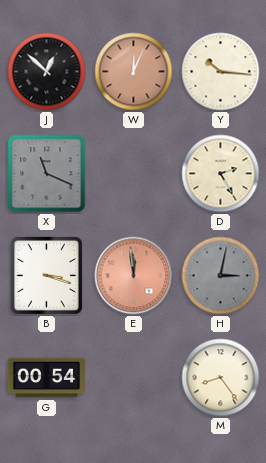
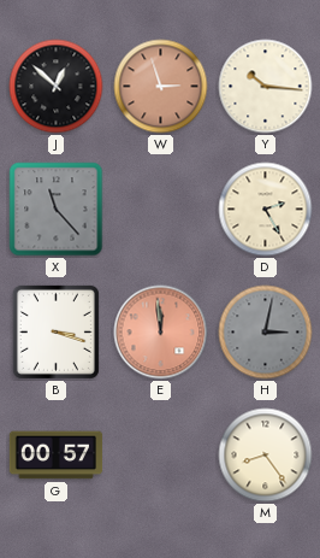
W: 12:04 -> 2:57 (161, 87)
X: 11:19 -> 11:23 (57, 210)
G: 00:54 -> 00:57 (57, 456)
